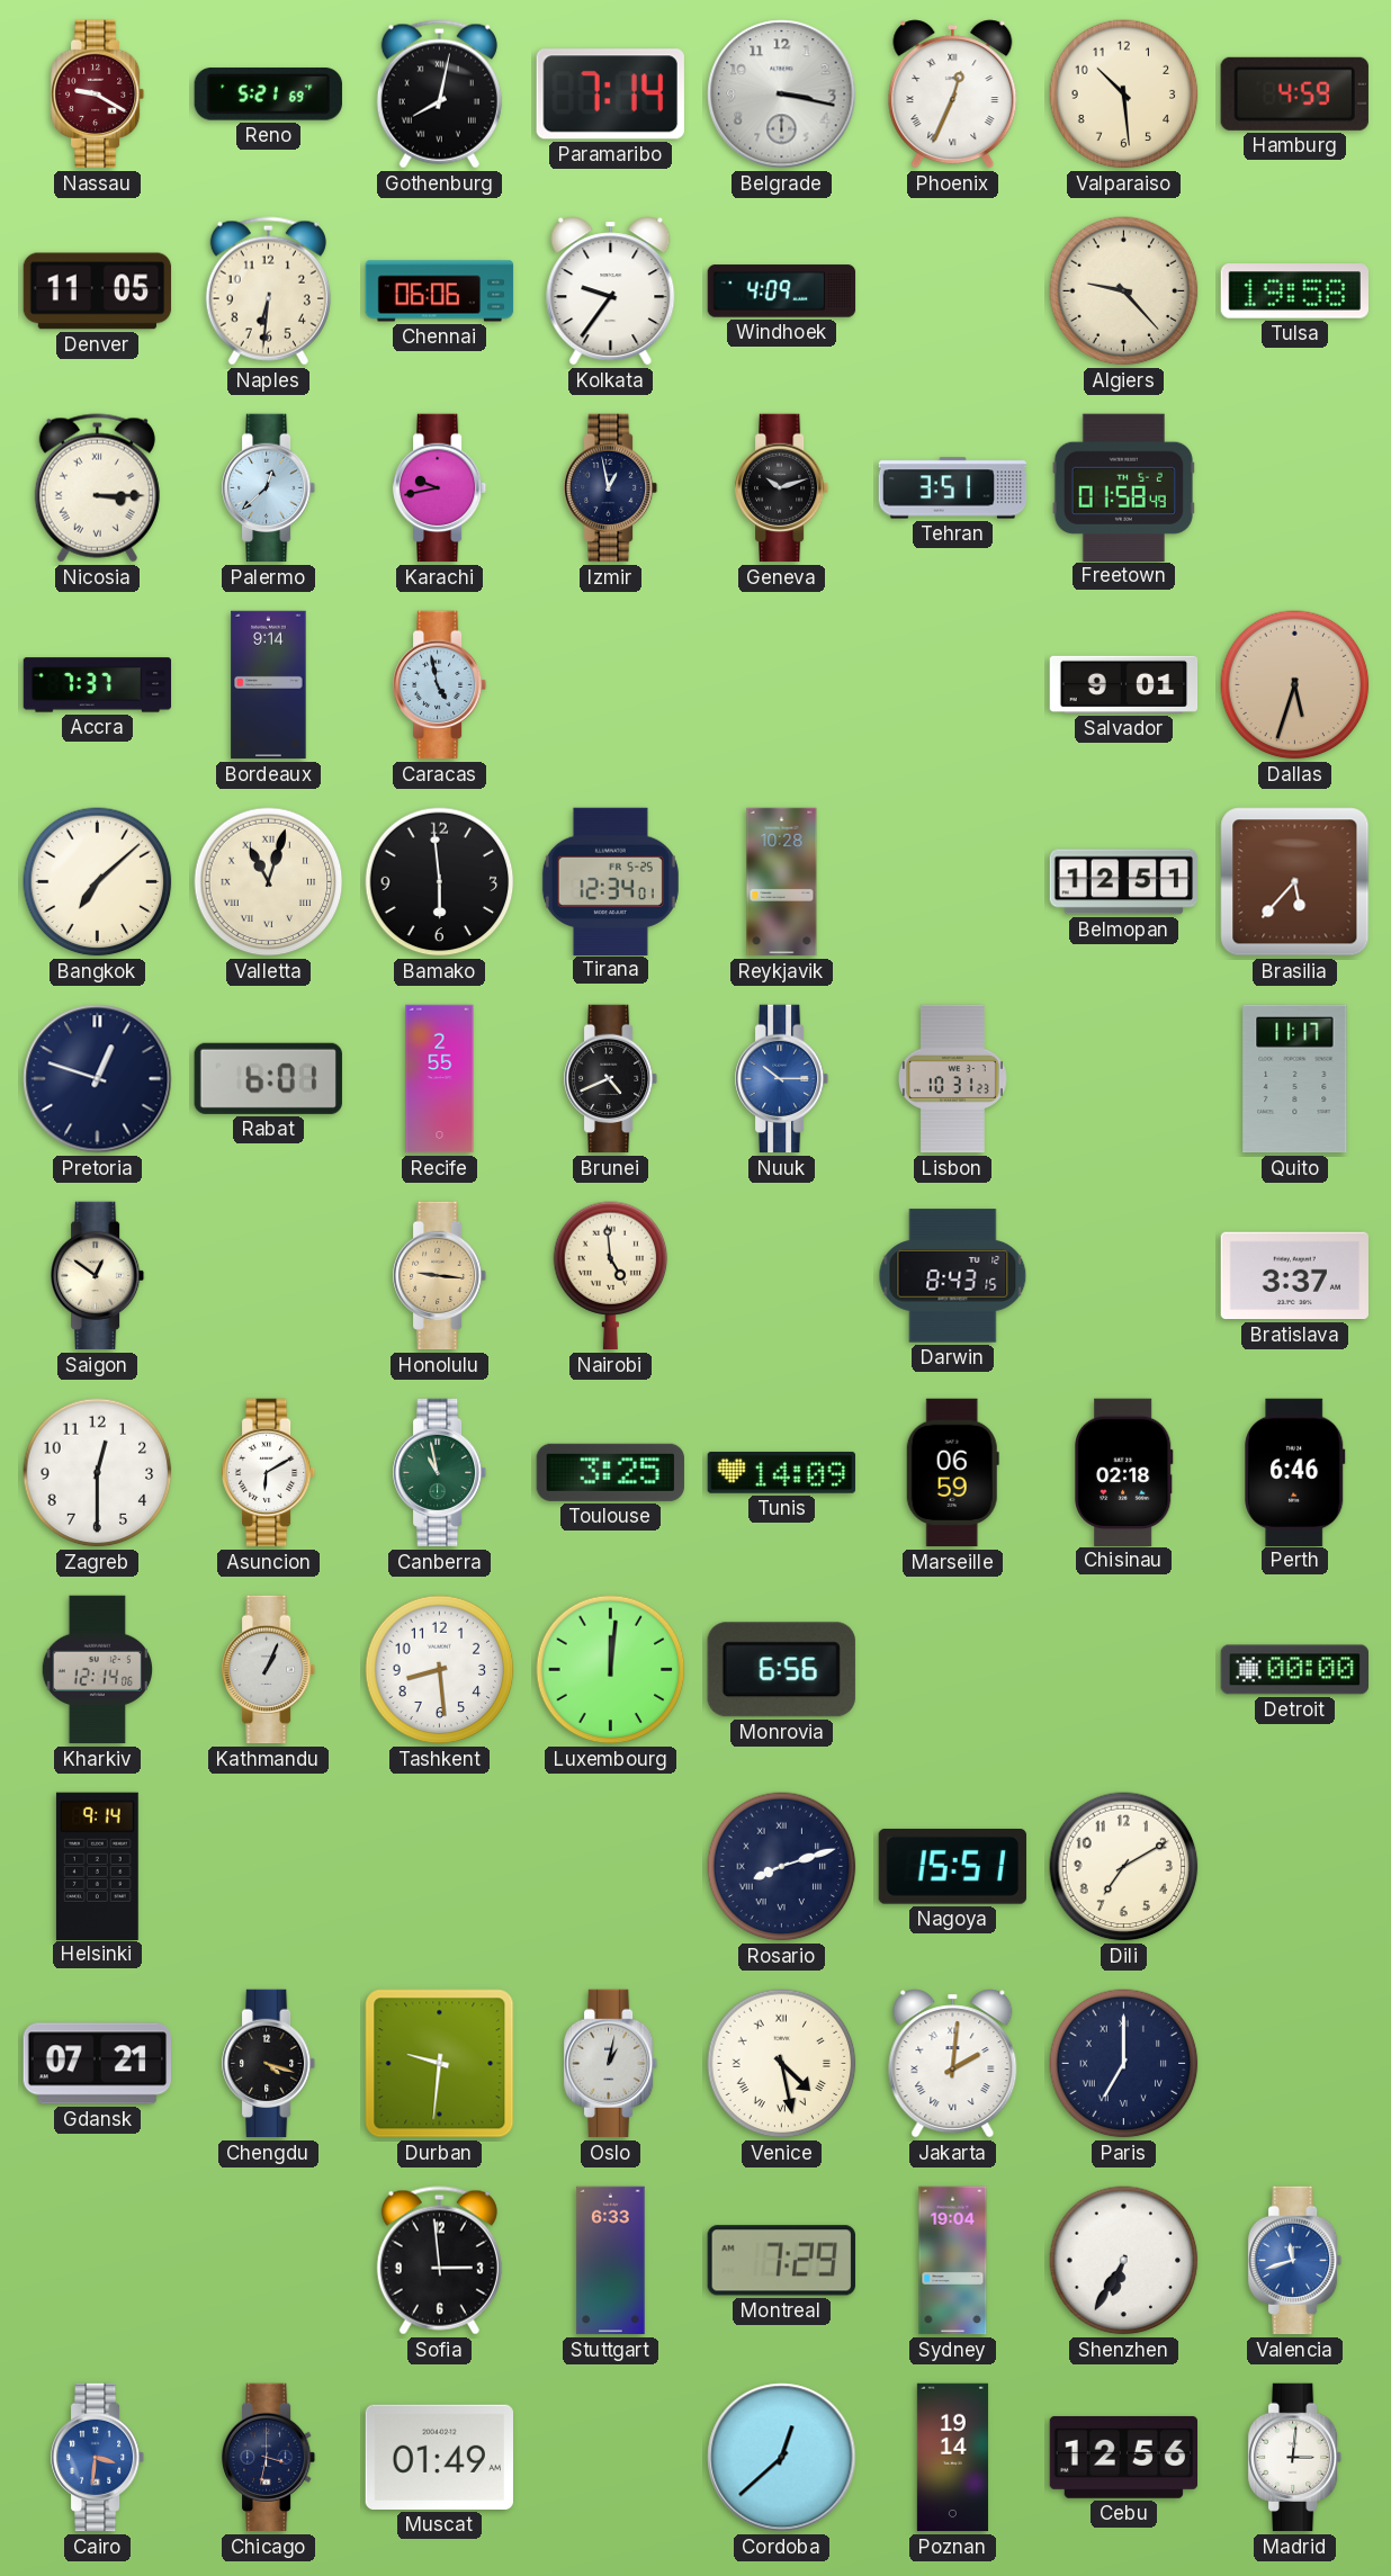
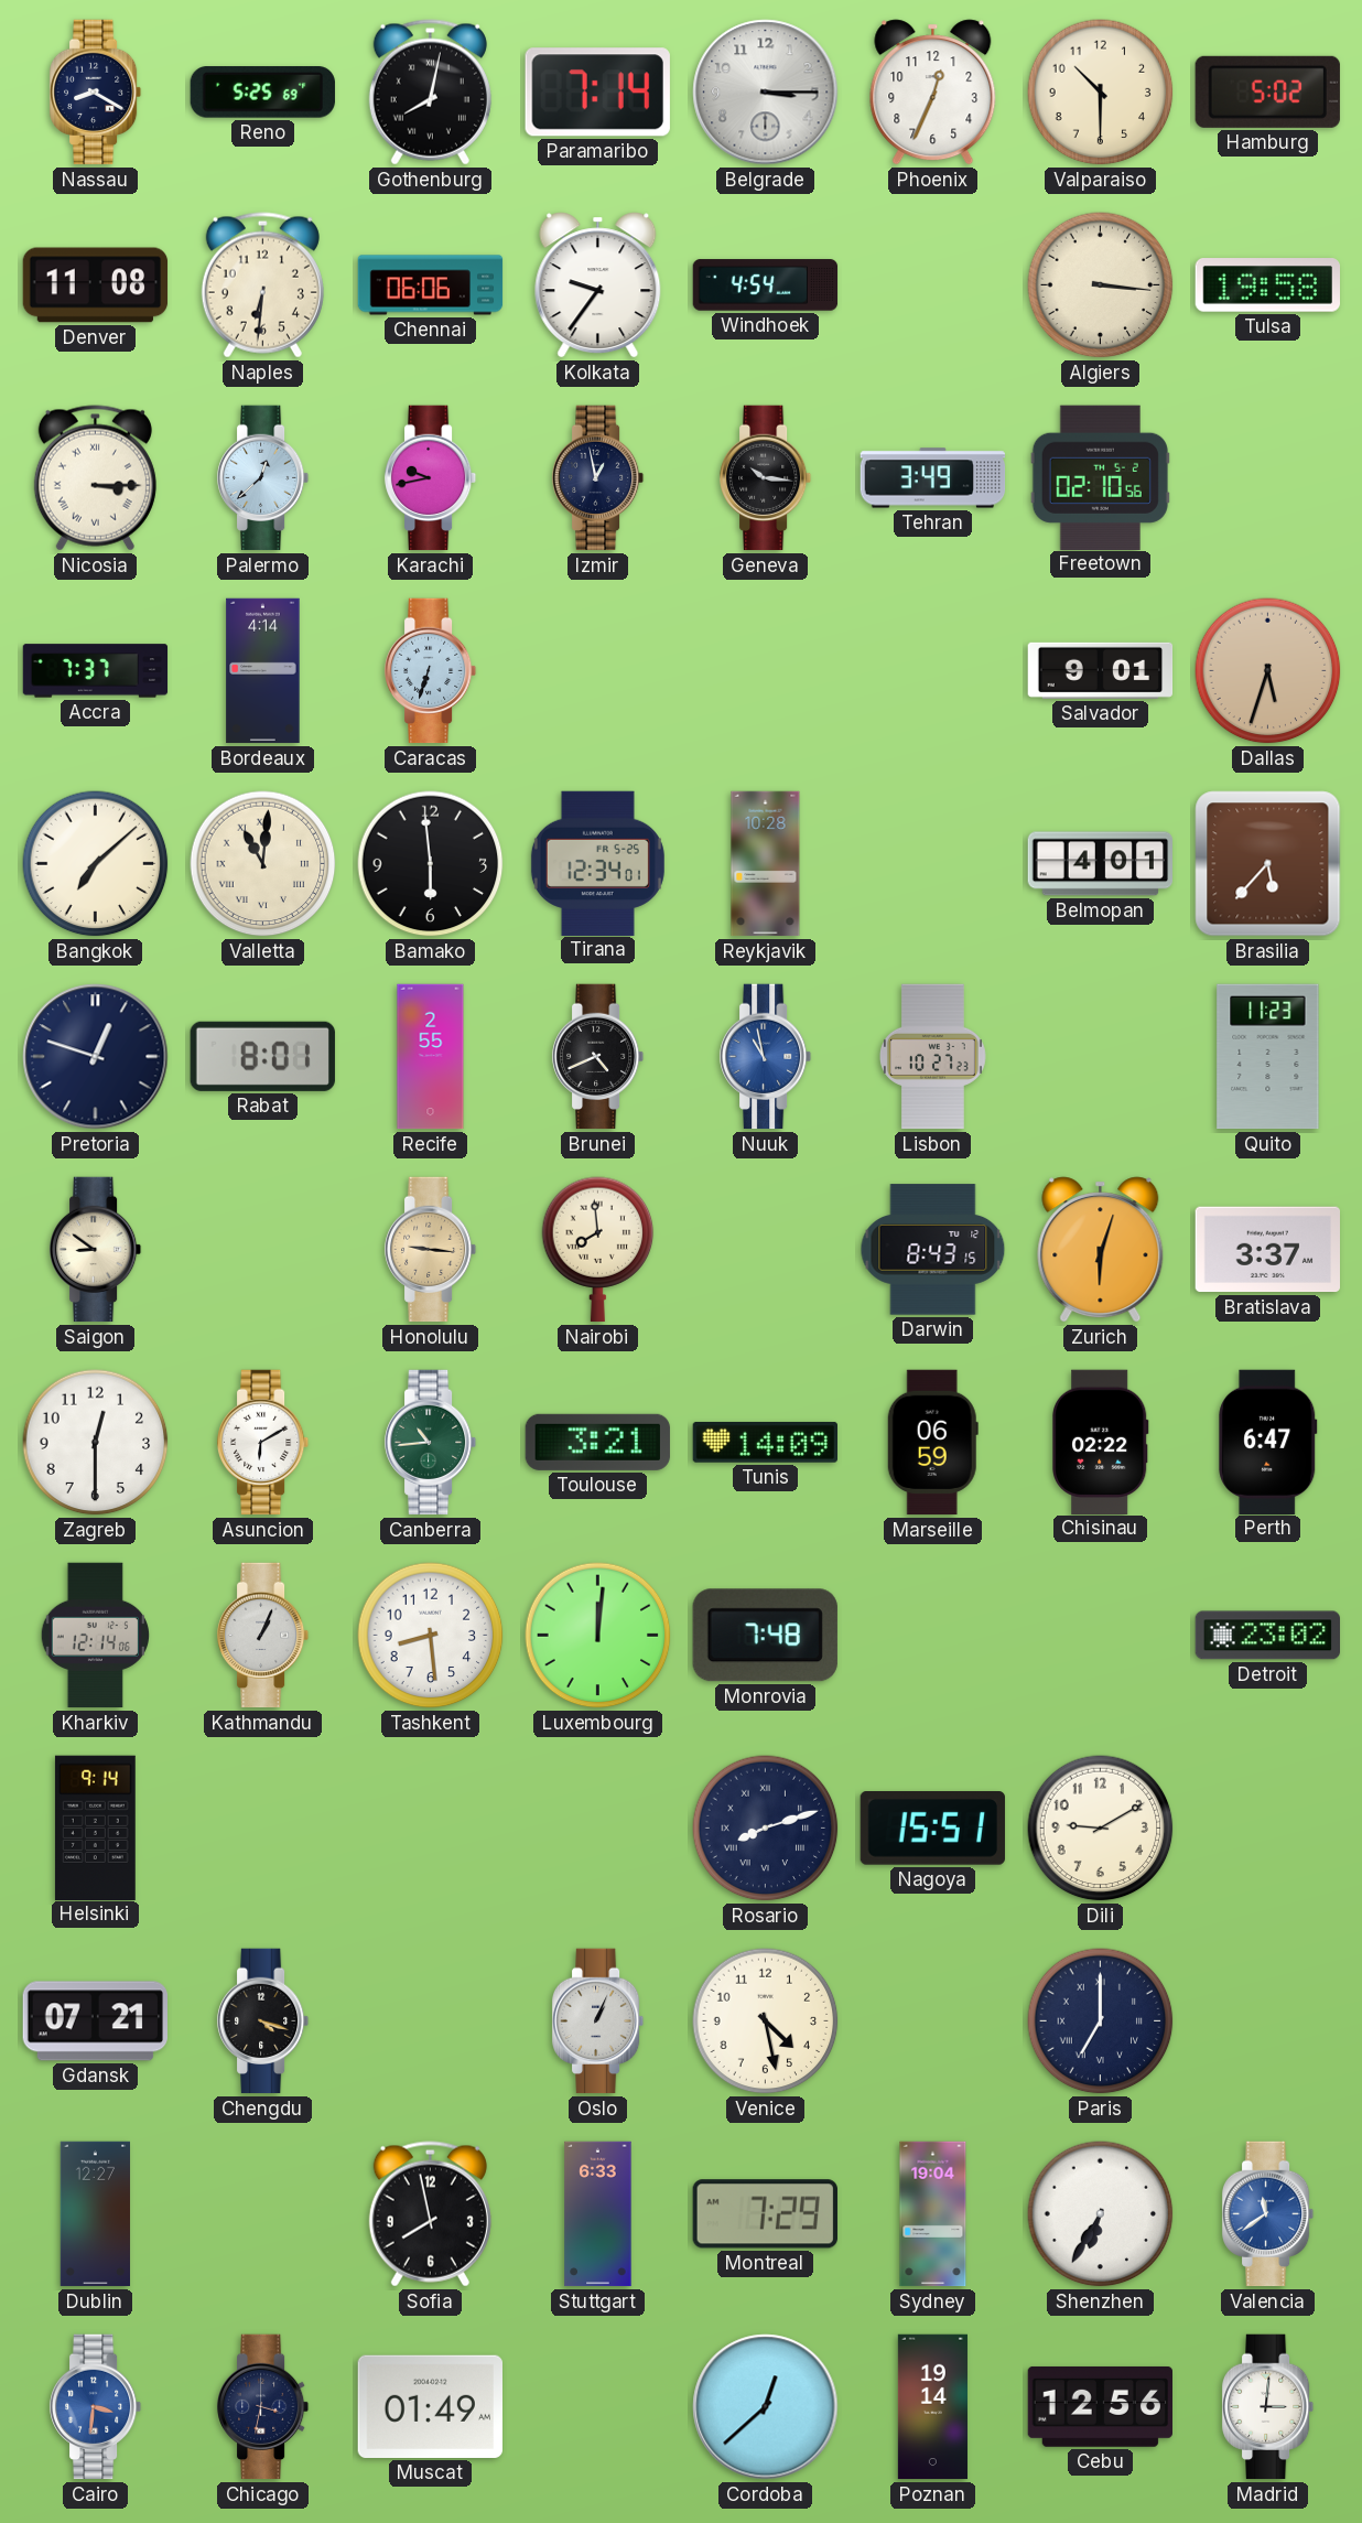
Nassau: 9:20 -> 8:20 (96, 93)
Nassau dial: burgundy -> navy (96, 93)
Reno: 5:21 -> 5:25 (262, 93)
Belgrade: 3:17 -> 3:15 (766, 93)
Phoenix numerals: Roman -> Arabic (933, 93)
Valparaiso: 10:29 -> 10:30 (1101, 93)
Hamburg: 4:59 -> 5:02 (1267, 91)
Denver: 11:05 -> 11:08 (96, 285)
Windhoek: 4:09 -> 4:54 (766, 285)
Algiers: 9:23 -> 3:16 (1101, 285)
Geneva: 10:12 -> 10:16 (766, 478)
Tehran: 3:51 -> 3:49 (933, 478)
Freetown: 01:58 -> 02:10 (1100, 477)
Bordeaux: 9:14 -> 4:14 (263, 671)
Caracas: 4:58 -> 6:33 (431, 671)
Valletta: 11:03 -> 11:01 (263, 864)
Belmopan: 12:51 -> 4:01 (1101, 864)
Rabat: 6:01 -> 8:01 (262, 1056)
Nuuk: 10:15 -> 10:58 (766, 1057)
Lisbon: 10:31 -> 10:27 (932, 1057)
Quito: 11:17 -> 11:23 (1268, 1057)
Saigon: 12:51 -> 8:51 (96, 1250)
Nairobi: 4:59 -> 7:59 (598, 1250)
Zurich: none -> 6:03 (1101, 1250)
Canberra: 10:58 -> 10:44 (431, 1443)
Toulouse: 3:25 -> 3:21 (597, 1442)
Chisinau: 02:18 -> 02:22 (1100, 1442)
Perth: 6:46 -> 6:47 (1268, 1442)
Monrovia: 6:56 -> 7:48 (765, 1636)
Detroit: 00:00 -> 23:02 (1267, 1636)
Dili: 7:10 -> 9:10 (1101, 1829)
Durban: 9:31 -> none (440, 2064)
Oslo: 1:02 -> 1:04 (598, 2021)
Venice numerals: Roman -> Arabic (766, 2021)
Jakarta: 2:01 -> none (953, 2064)
Dublin: none -> 12:27 (95, 2214)
Sofia: 2:59 -> 7:58 (430, 2214)
Valencia: 11:42 -> 11:39 (1268, 2214)
